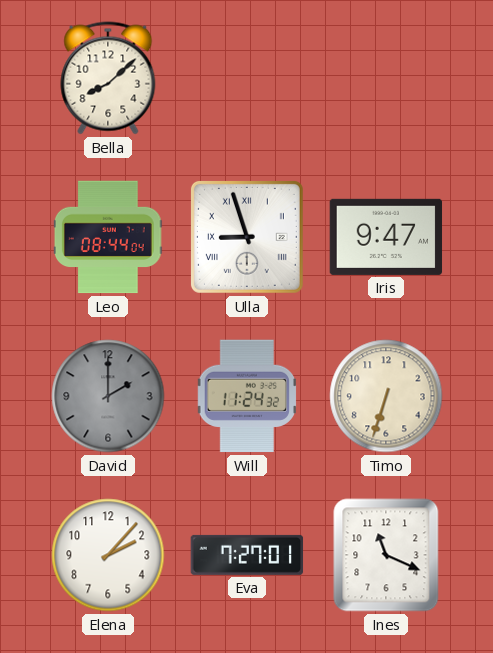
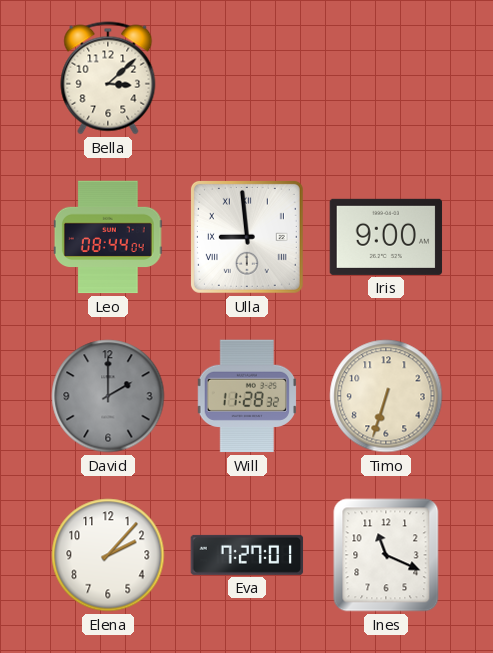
Bella: 8:08 -> 3:08 (108, 78)
Ulla: 8:57 -> 8:59 (247, 237)
Iris: 9:47 -> 9:00 (386, 237)
Will: 11:24 -> 11:28 (246, 396)
